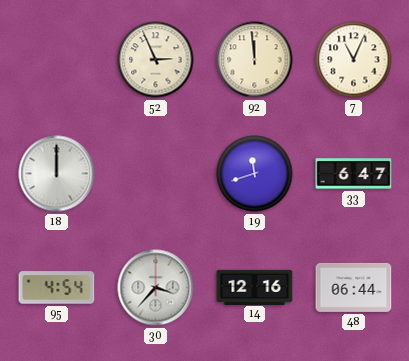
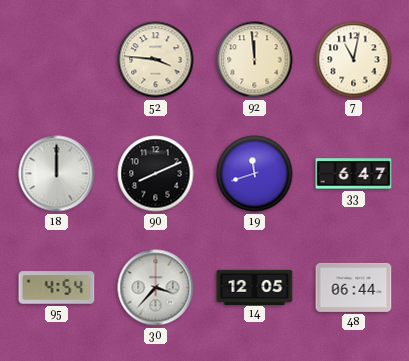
52: 2:56 -> 3:46 (156, 60)
7: 11:04 -> 11:02 (354, 60)
90: none -> 8:11 (156, 174)
14: 12:16 -> 12:05 (255, 287)
